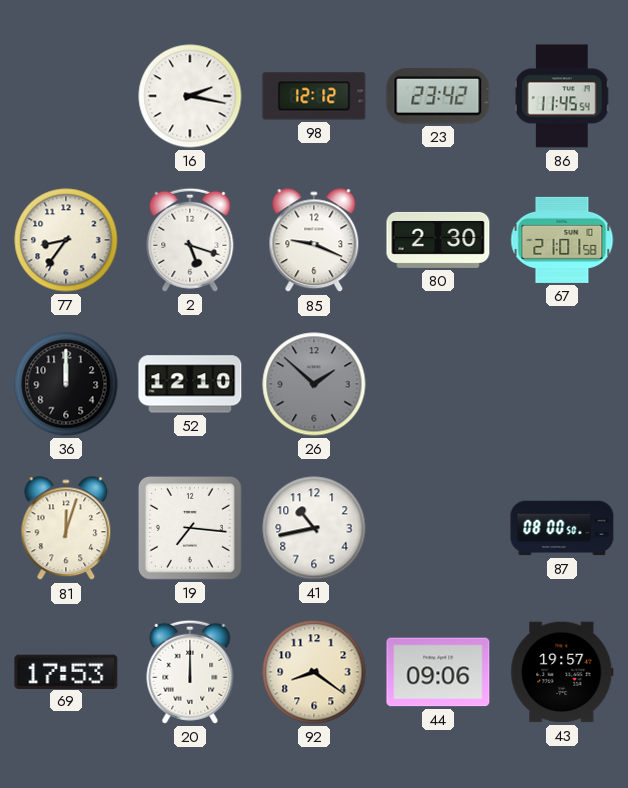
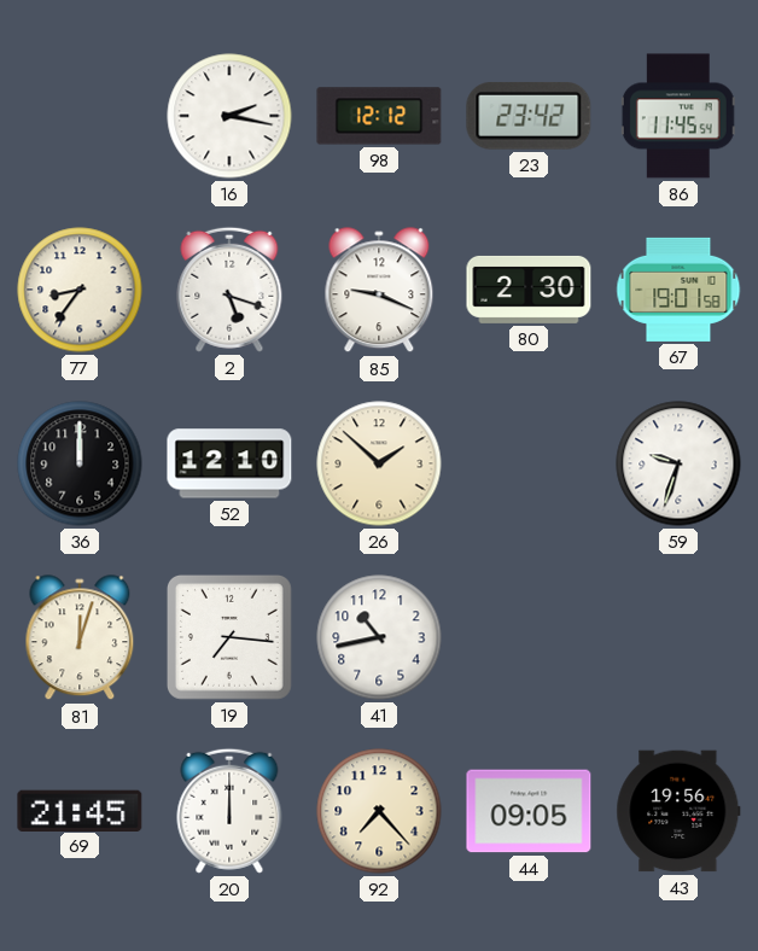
67: 21:01 -> 19:01 (678, 290)
26 dial: grey -> cream (379, 463)
59: none -> 9:33 (678, 463)
87: 08:00 -> none (562, 528)
69: 17:53 -> 21:45 (80, 810)
92: 8:21 -> 7:23 (379, 811)
44: 09:06 -> 09:05 (529, 811)
43: 19:57 -> 19:56 (678, 811)
